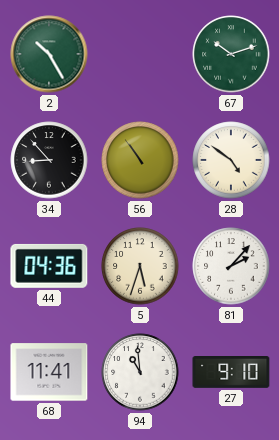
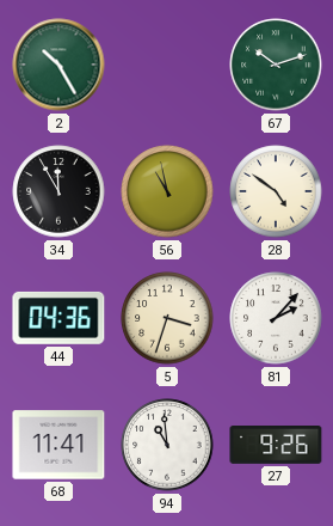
34: 8:53 -> 11:55 (58, 191)
56: 10:54 -> 10:58 (167, 191)
5: 5:33 -> 3:33 (167, 318)
27: 9:10 -> 9:26 (276, 446)
